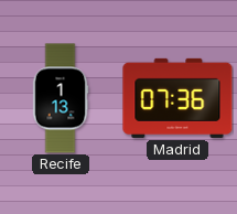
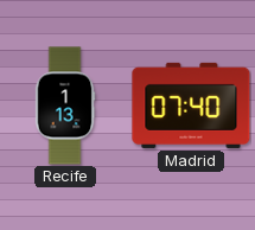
Madrid: 07:36 -> 07:40 (191, 106)
